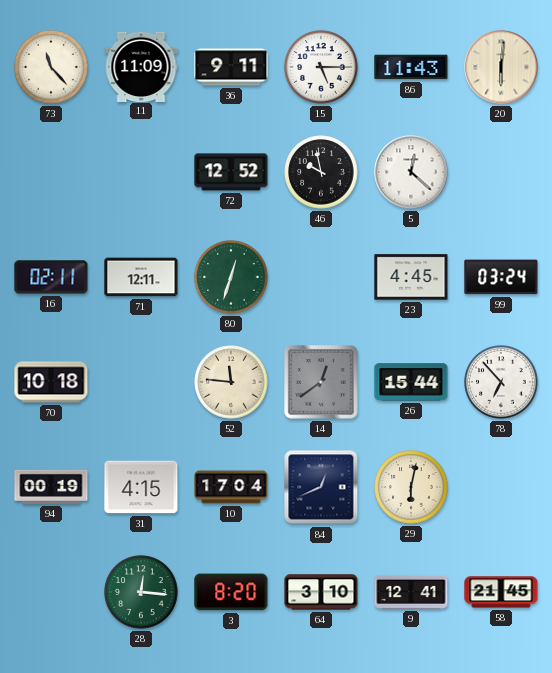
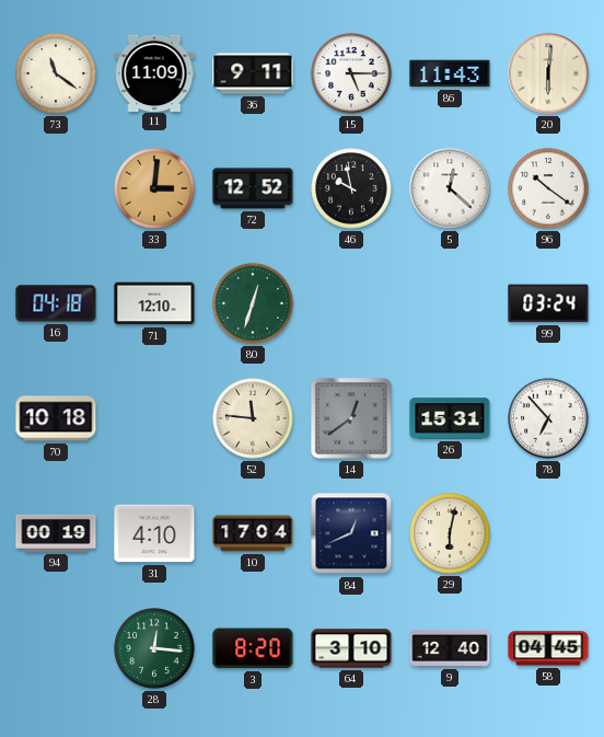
73: 11:23 -> 11:21 (56, 73)
33: none -> 3:01 (154, 188)
96: none -> 10:21 (548, 188)
16: 02:11 -> 04:18 (56, 303)
71: 12:11 -> 12:10 (154, 303)
23: 4:45 -> none (411, 277)
26: 15:44 -> 15:31 (450, 418)
31: 4:15 -> 4:10 (154, 533)
9: 12:41 -> 12:40 (450, 648)
58: 21:45 -> 04:45 (548, 648)
